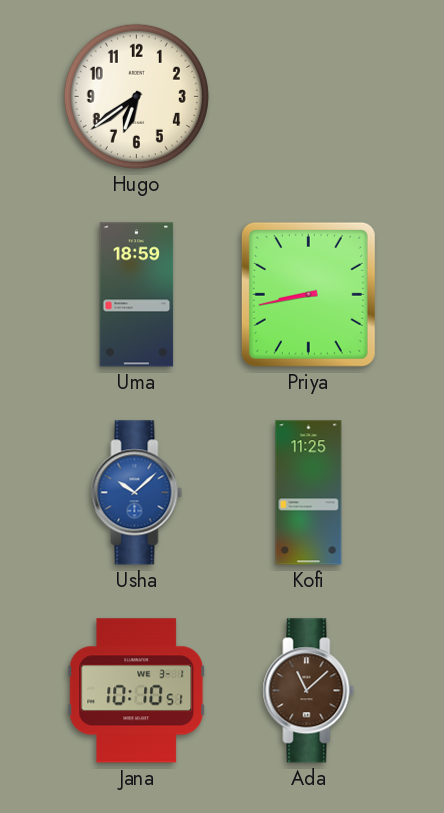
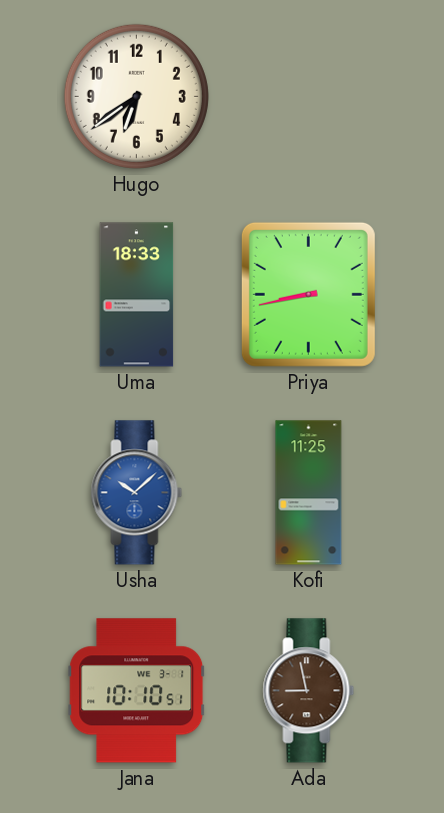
Uma: 18:59 -> 18:33 (137, 295)
Ada: 11:08 -> 8:58 (309, 691)
